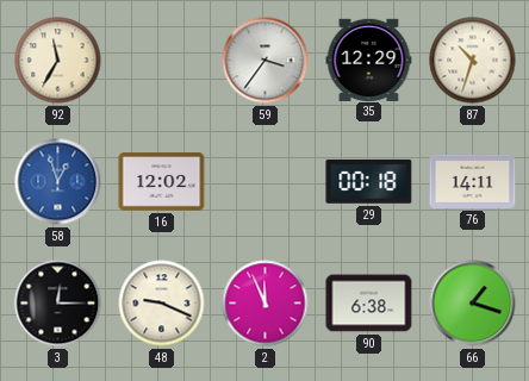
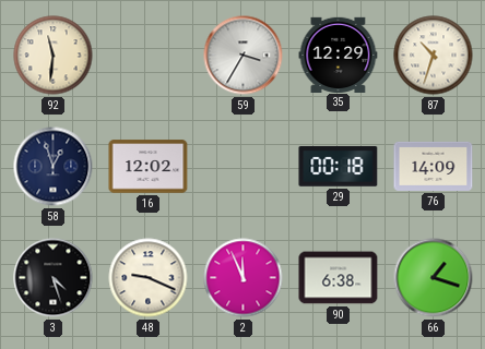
92: 11:35 -> 11:31 (54, 56)
59: 3:36 -> 3:35 (244, 56)
58 dial: blue -> navy (54, 167)
76: 14:11 -> 14:09 (434, 166)
3: 12:15 -> 4:27 (54, 278)
